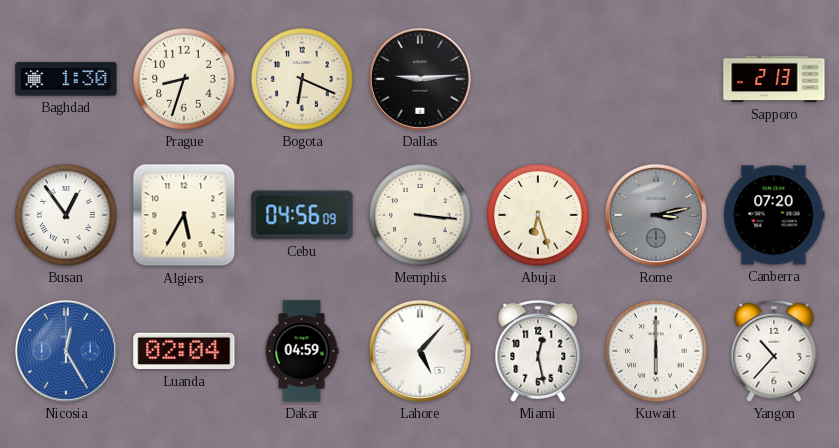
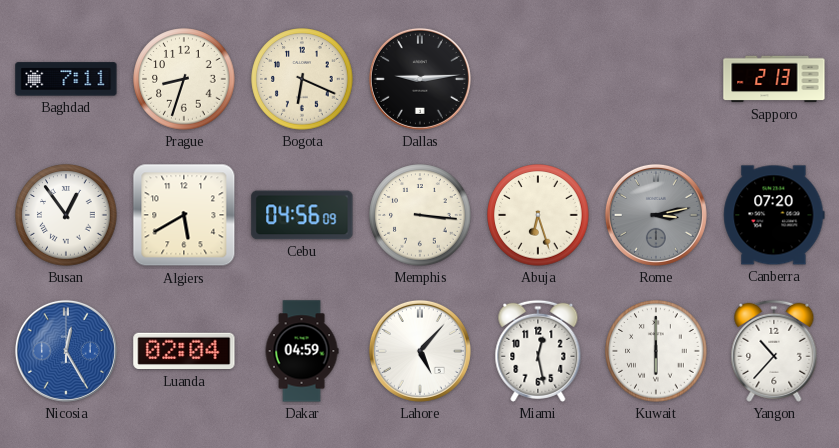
Baghdad: 1:30 -> 7:11 (66, 79)
Algiers: 5:35 -> 5:40 (184, 215)
